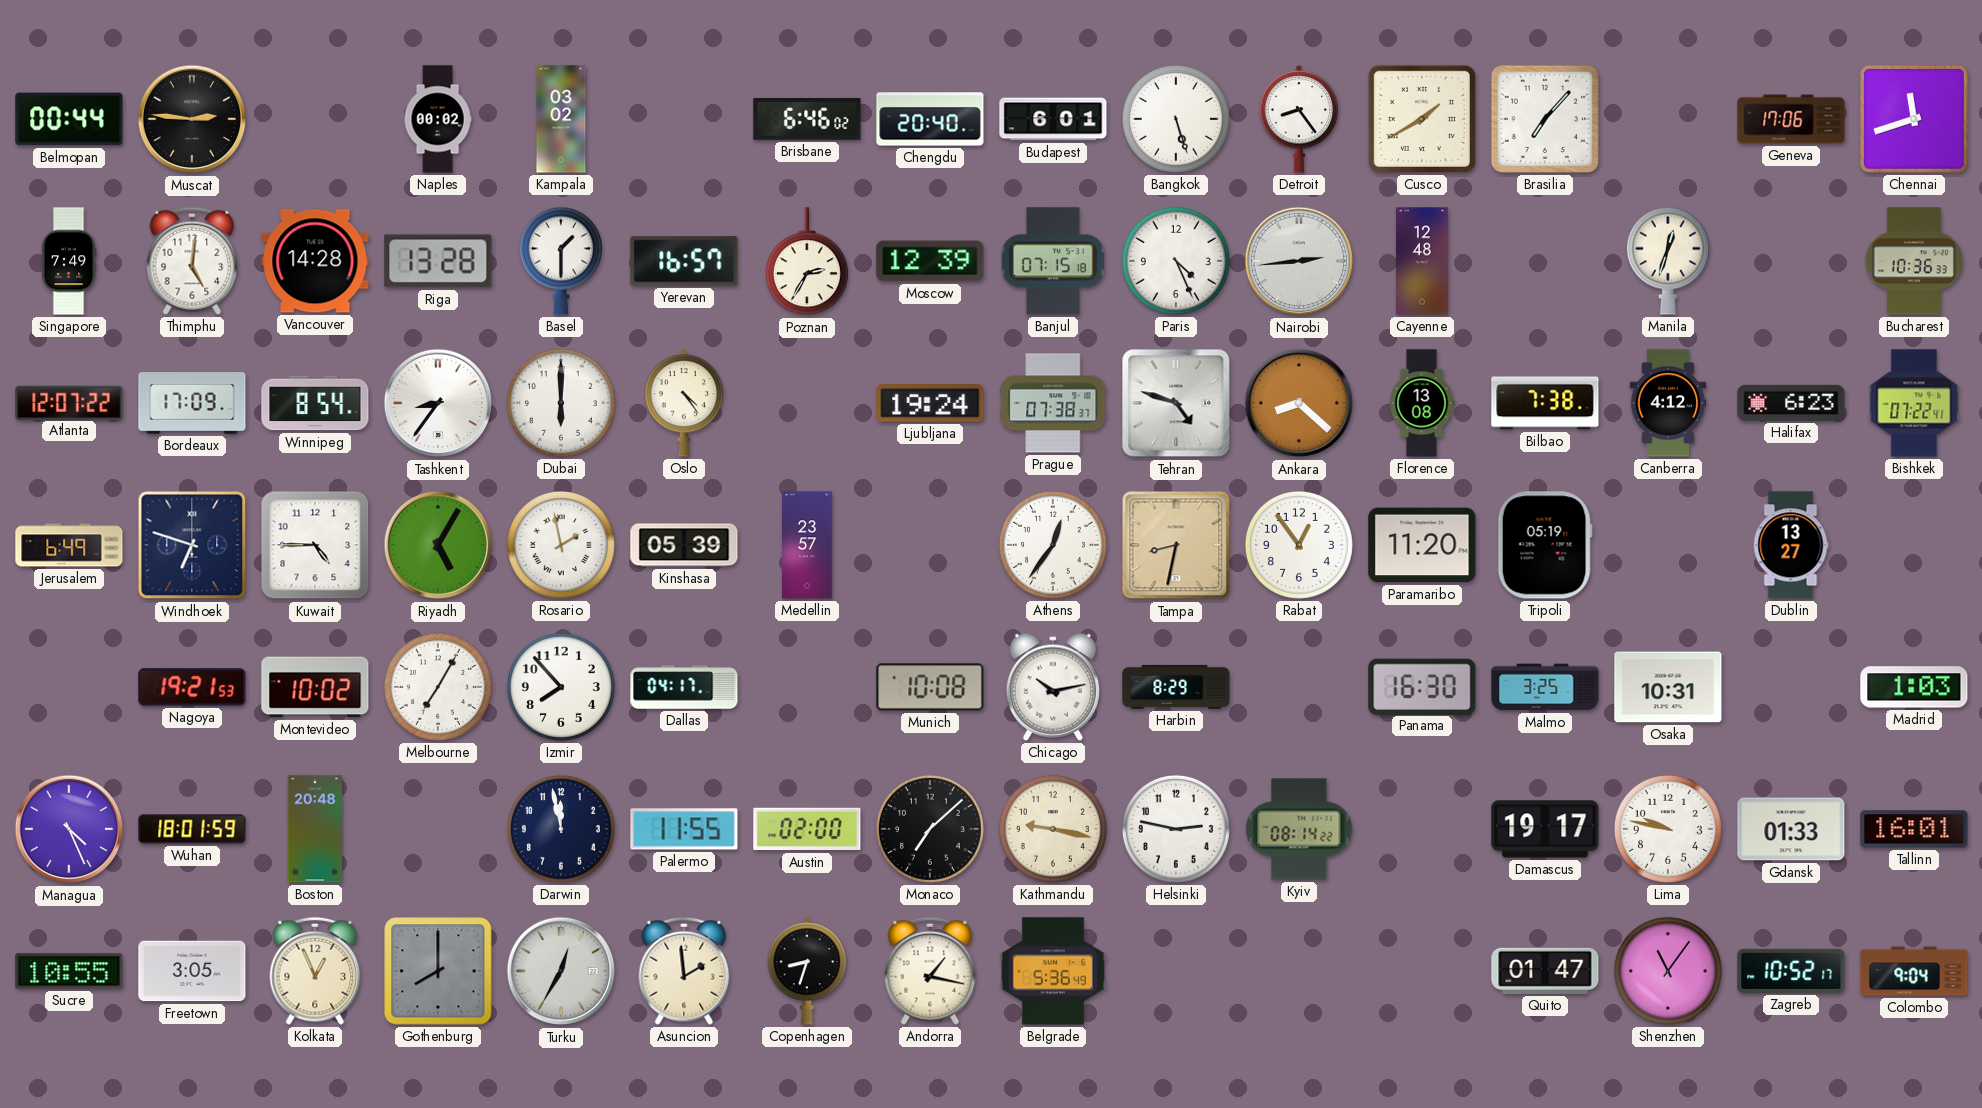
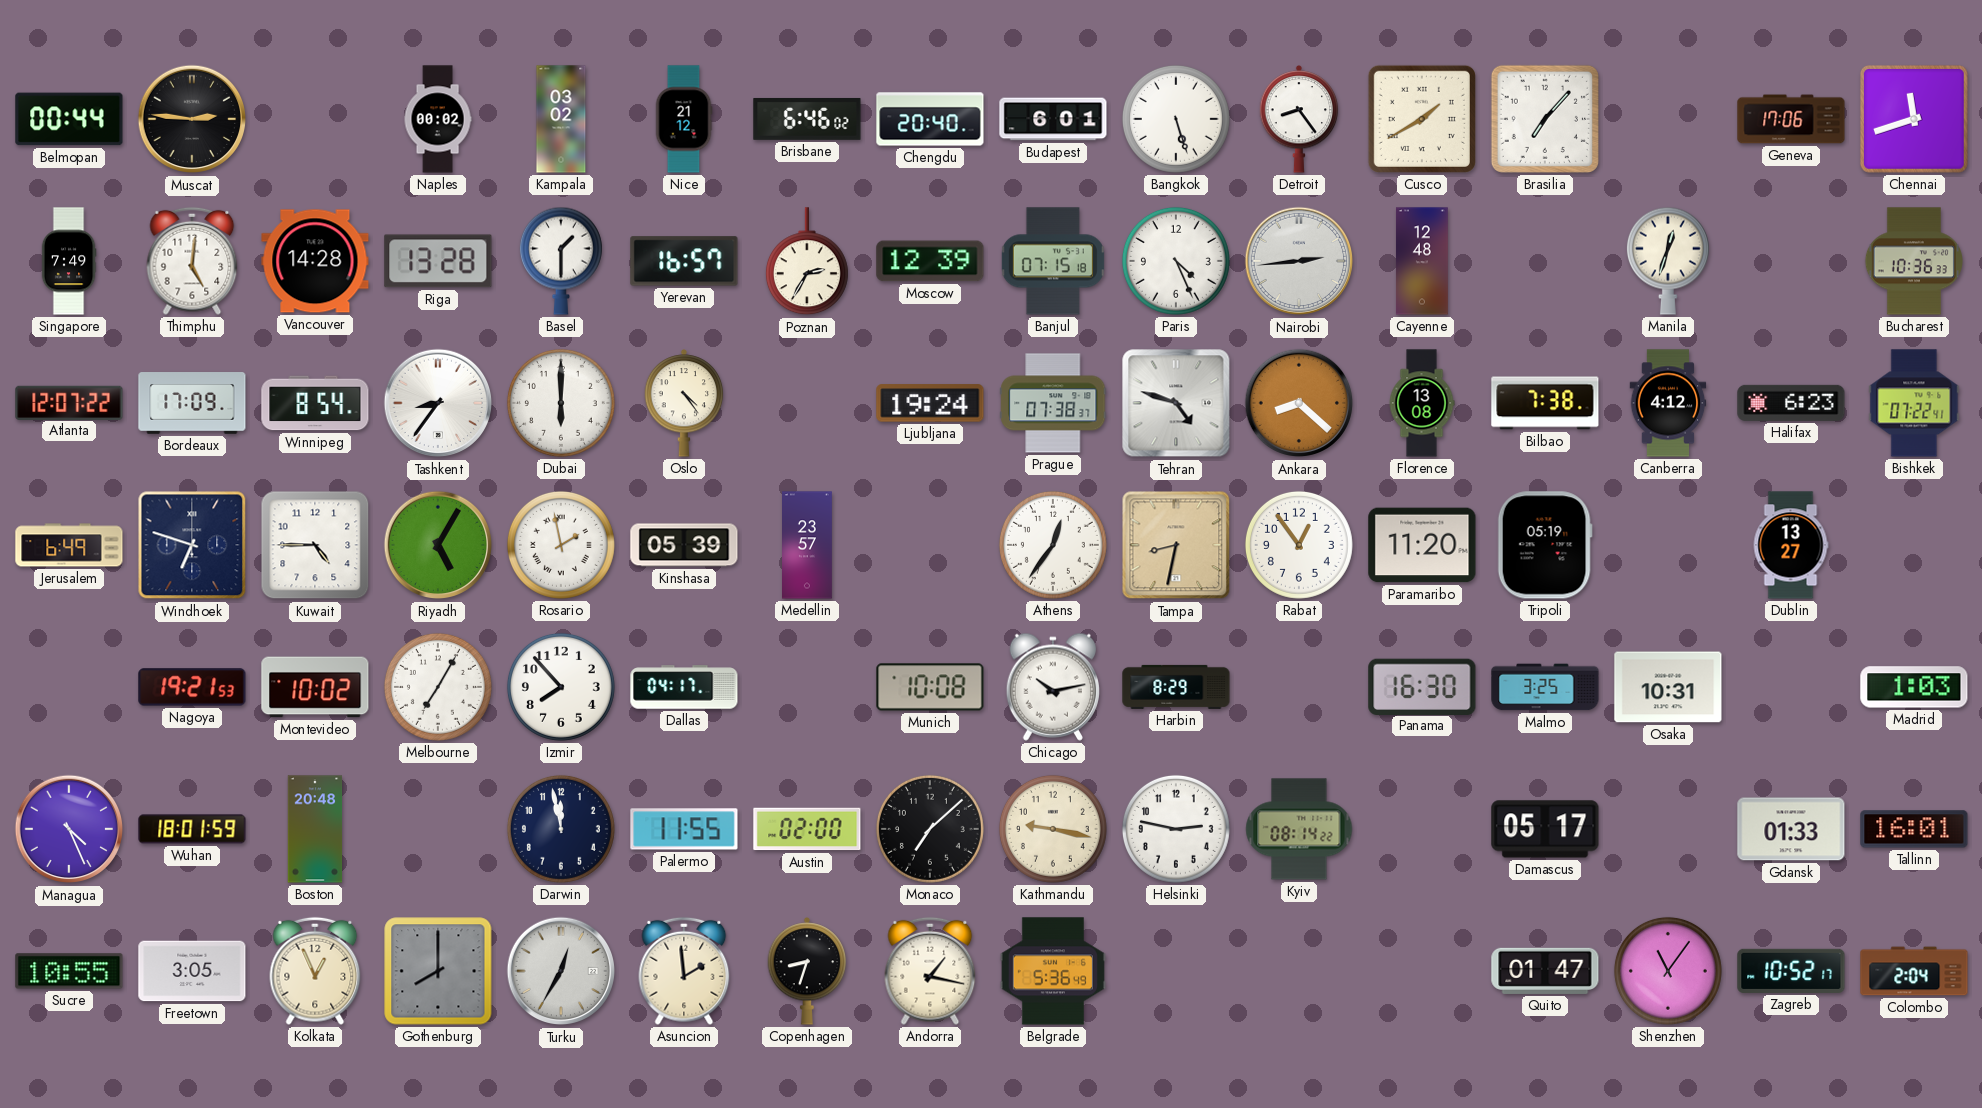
Nice: none -> 21:12 (684, 119)
Damascus: 19:17 -> 05:17 (1545, 829)
Lima: 9:47 -> none (1668, 829)
Colombo: 9:04 -> 2:04 (1914, 971)
